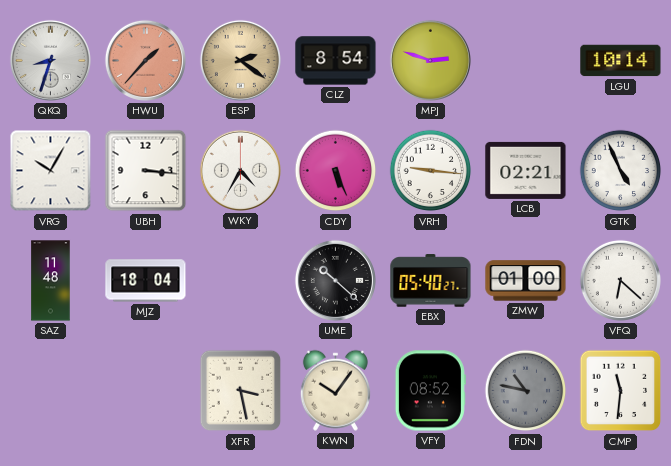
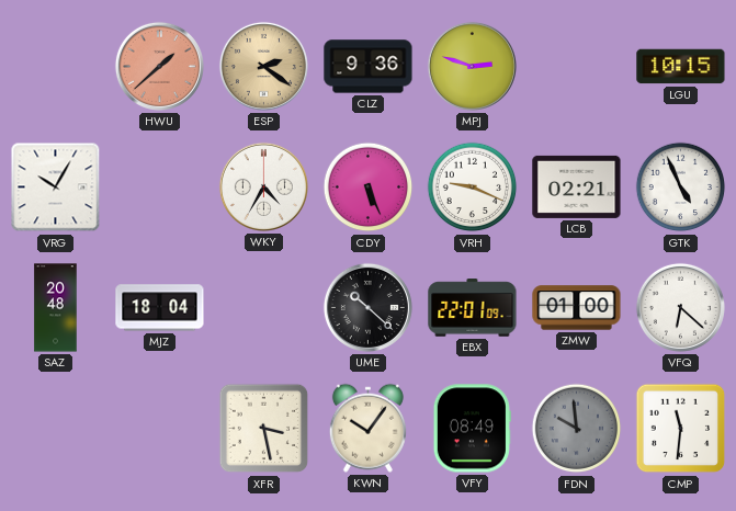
QKQ: 8:33 -> none (50, 60)
HWU: 1:37 -> 1:38 (159, 66)
CLZ: 8:54 -> 9:36 (369, 67)
LGU: 10:14 -> 10:15 (681, 67)
UBH: 3:16 -> none (146, 171)
VRH: 9:16 -> 9:19 (473, 188)
SAZ: 11:48 -> 20:48 (56, 308)
EBX: 05:40 -> 22:01 (473, 308)
VFY: 08:52 -> 08:49 (472, 429)
FDN: 10:47 -> 9:59 (577, 429)
